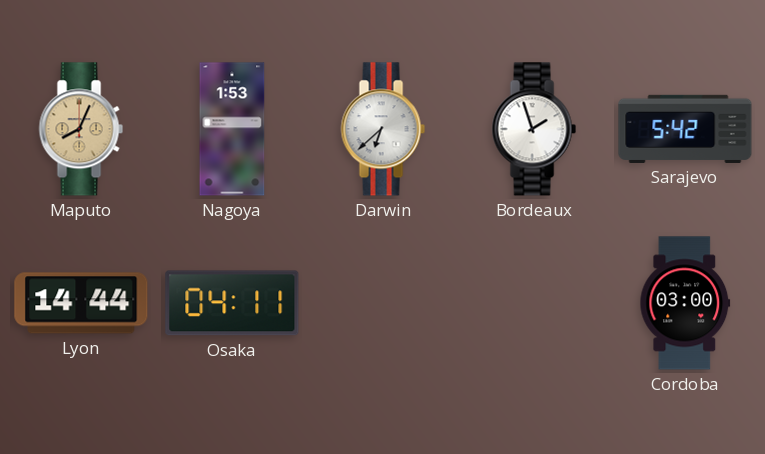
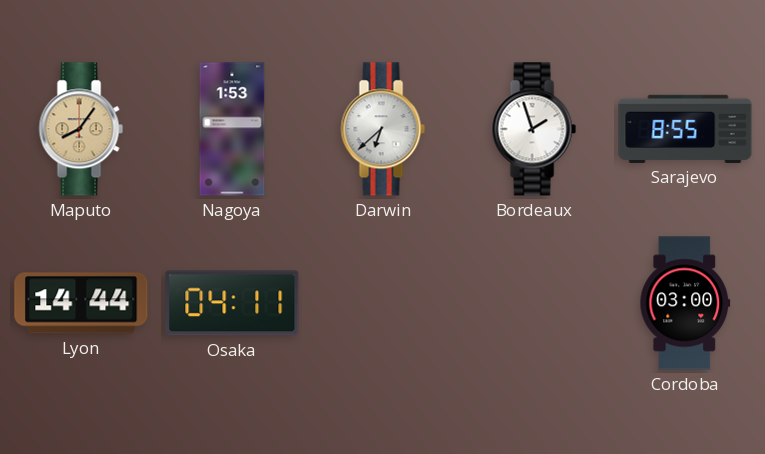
Maputo: 8:04 -> 8:06 (81, 129)
Sarajevo: 5:42 -> 8:55 (685, 129)
